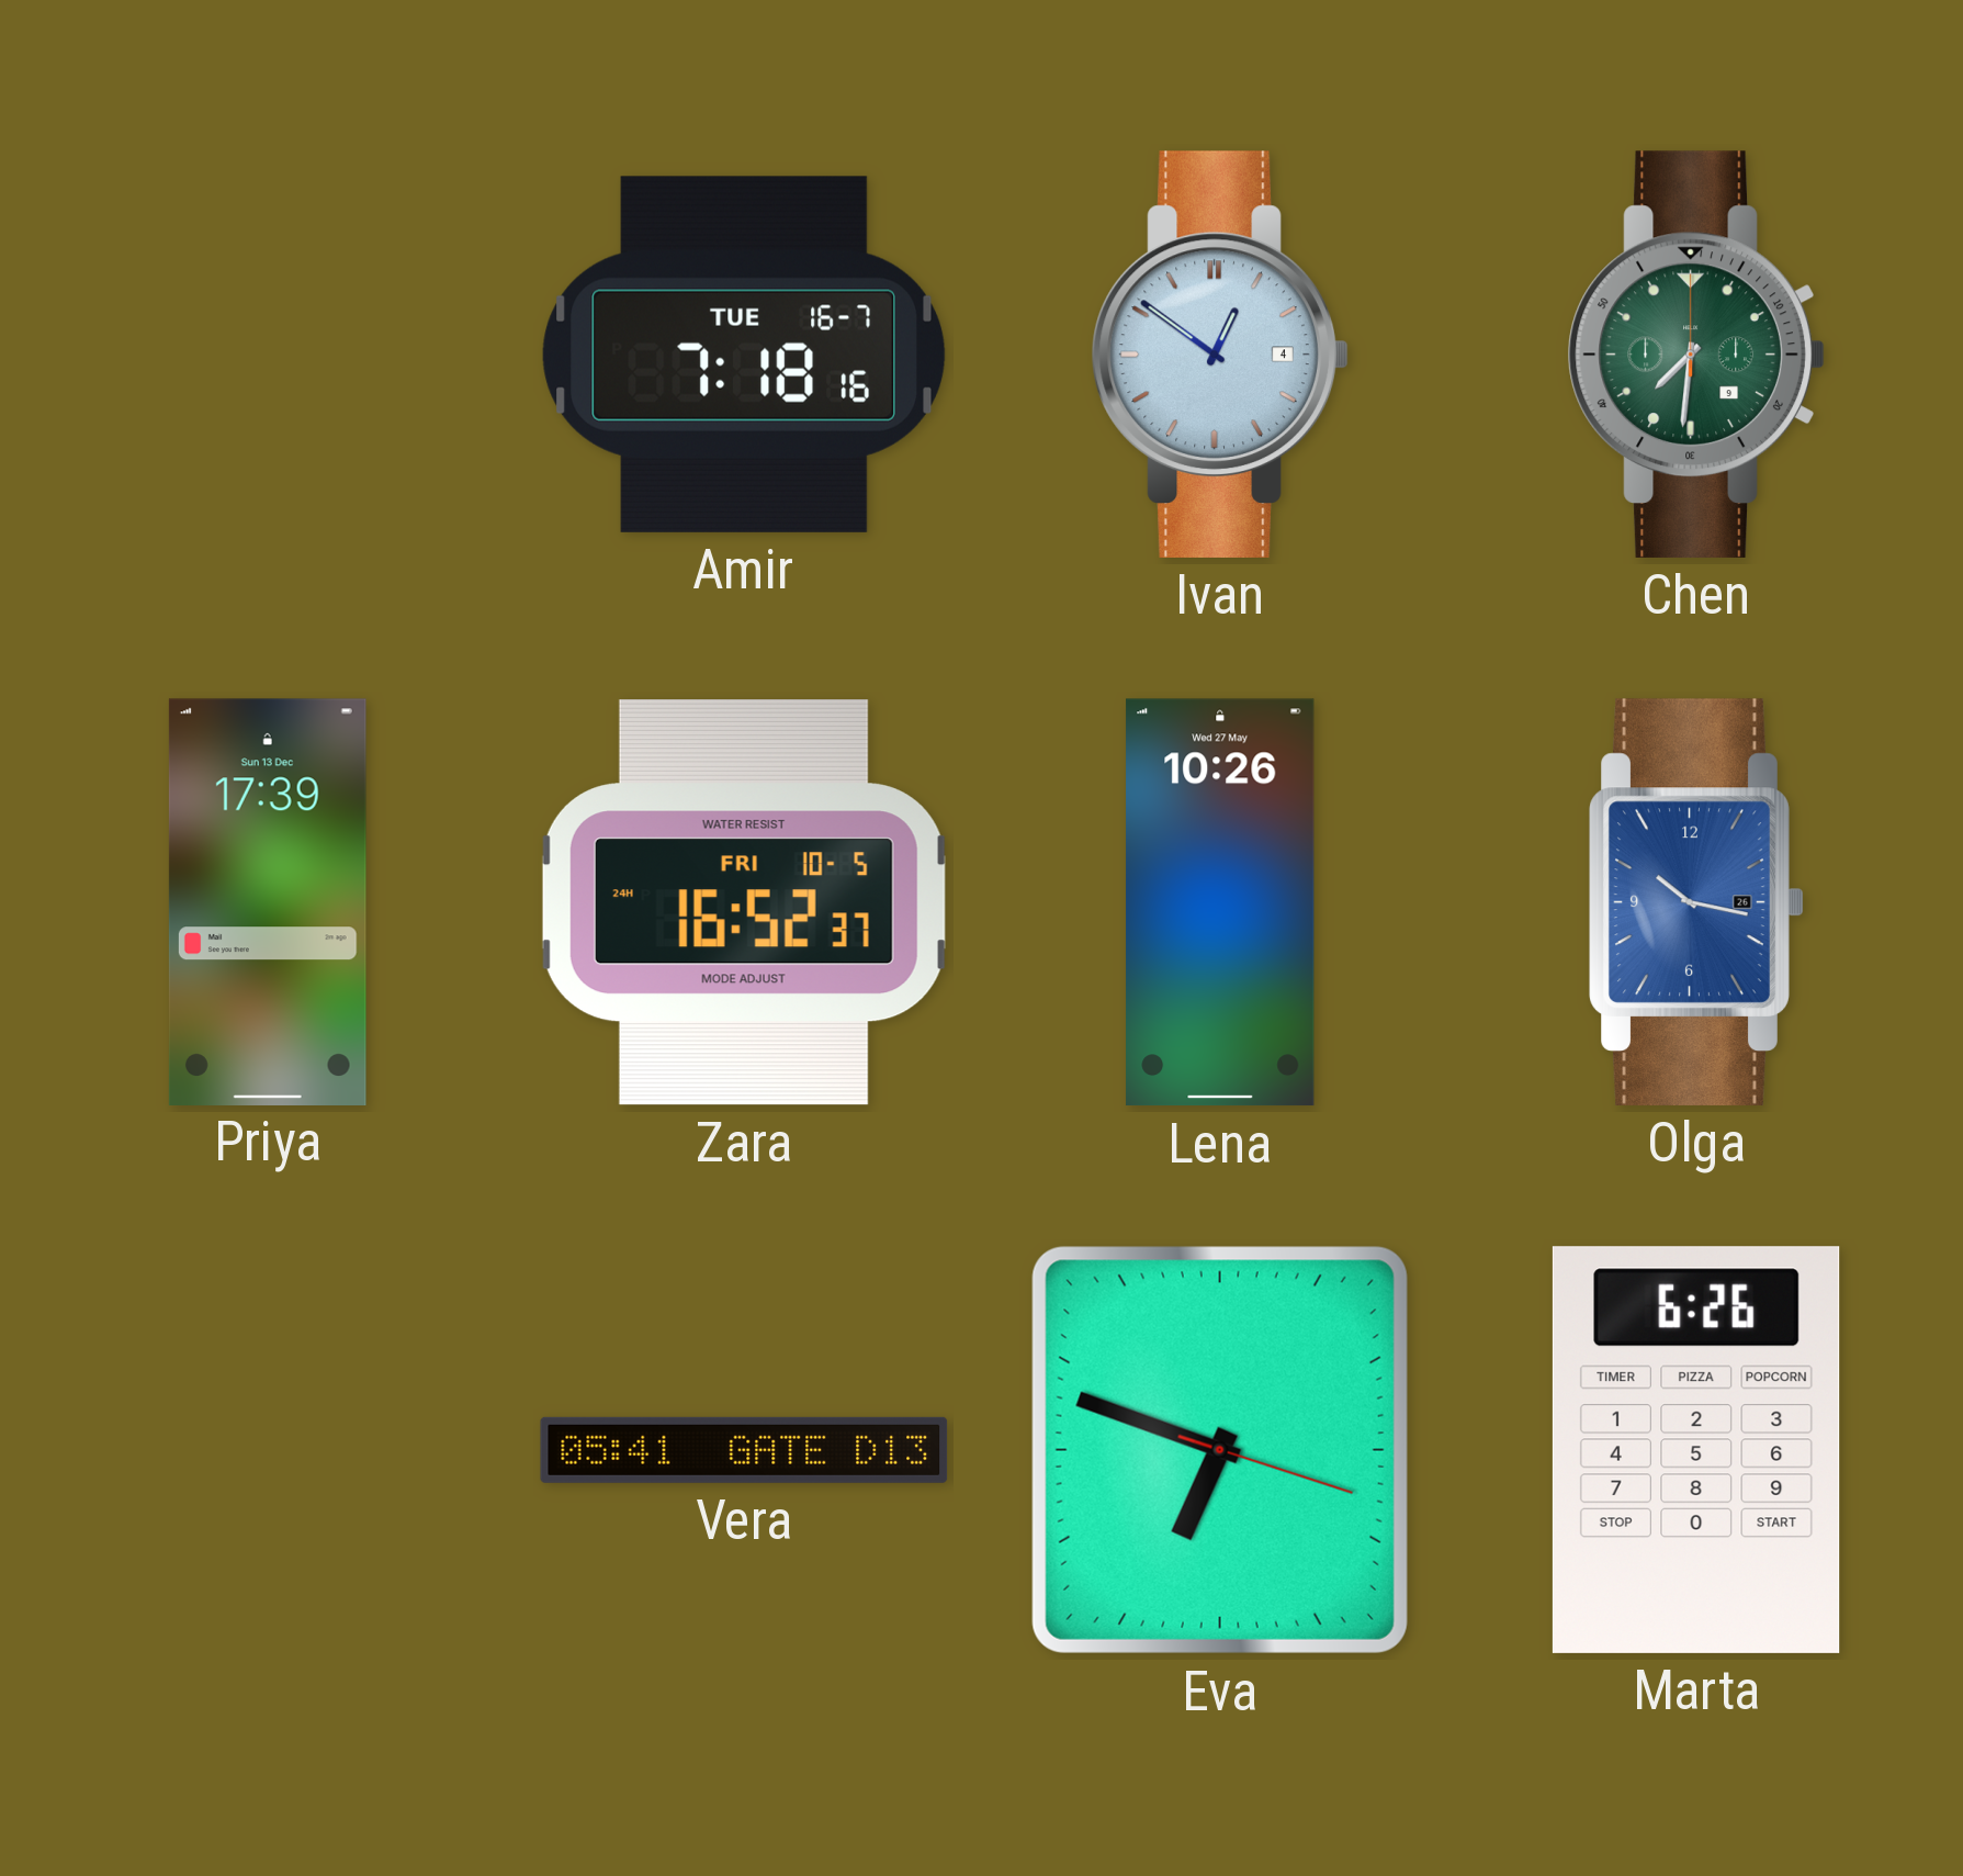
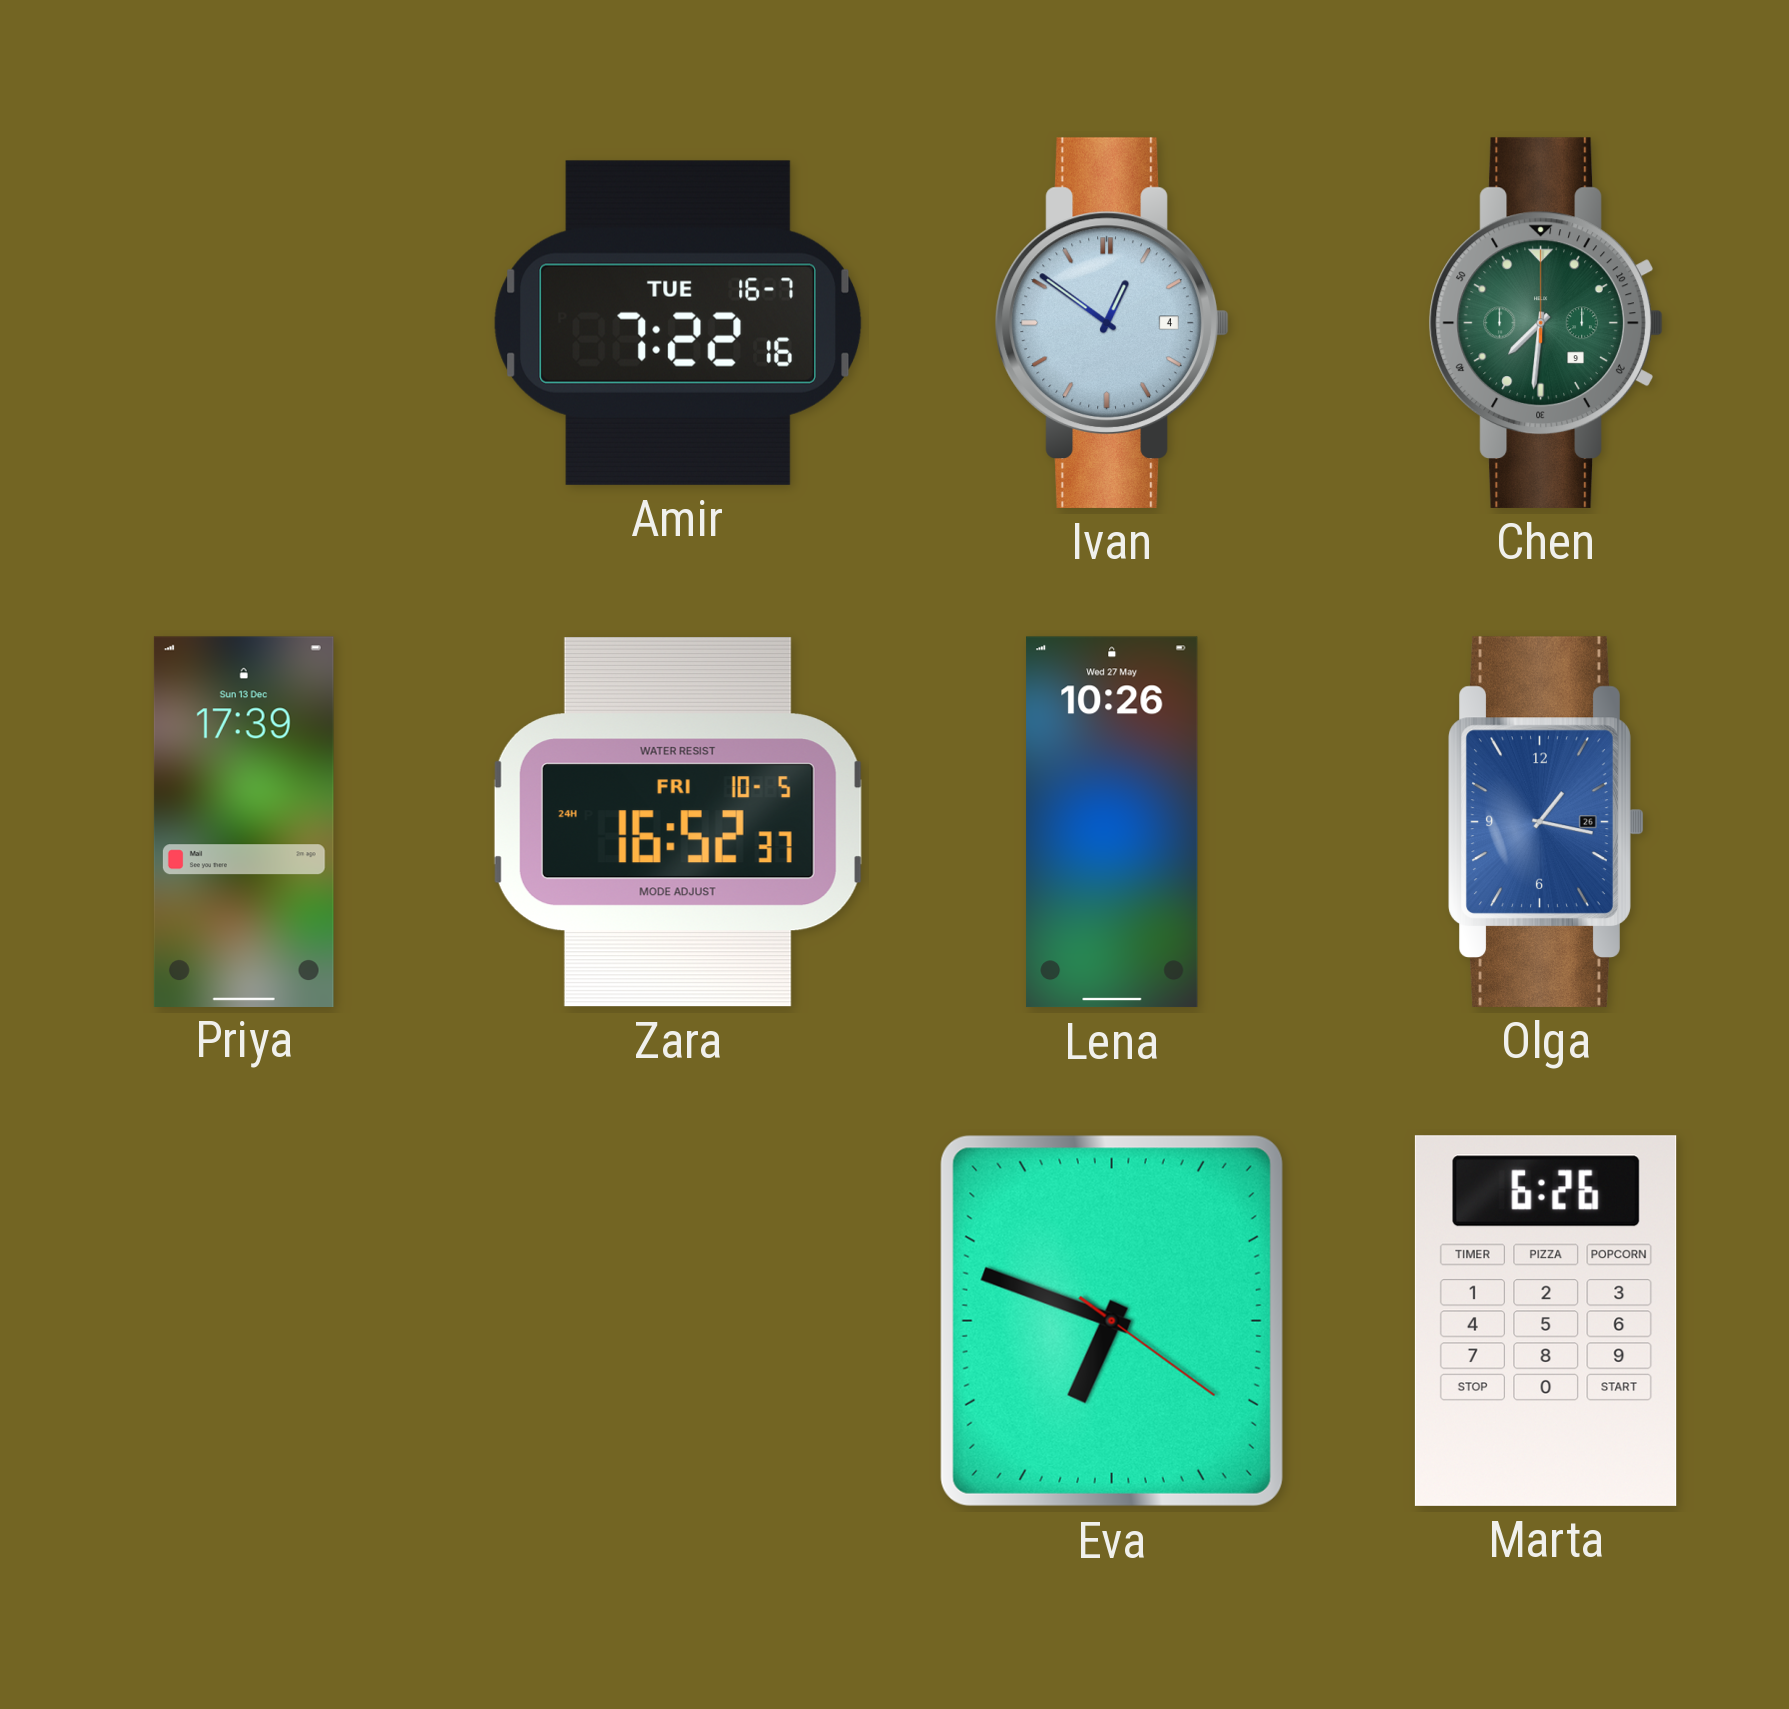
Amir: 7:18 -> 7:22 (678, 323)
Olga: 10:17 -> 1:17 (1546, 822)
Vera: 05:41 -> none (744, 1450)
Eva: 6:48:18 -> 6:48:21 (1112, 1321)
